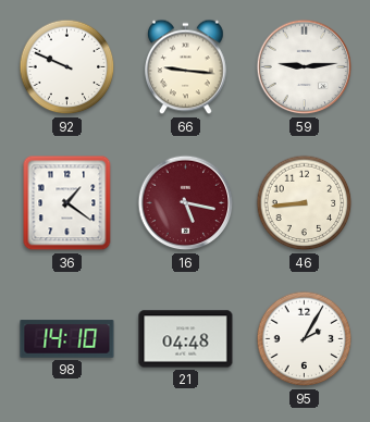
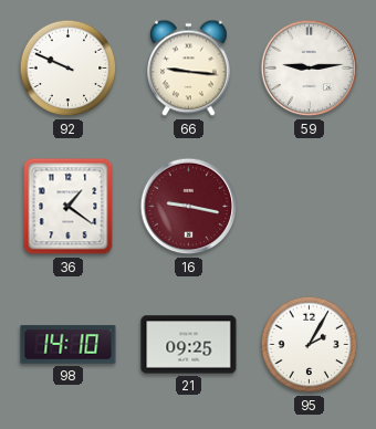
16: 5:17 -> 9:17 (189, 207)
46: 8:44 -> none (305, 203)
21: 04:48 -> 09:25 (189, 345)
